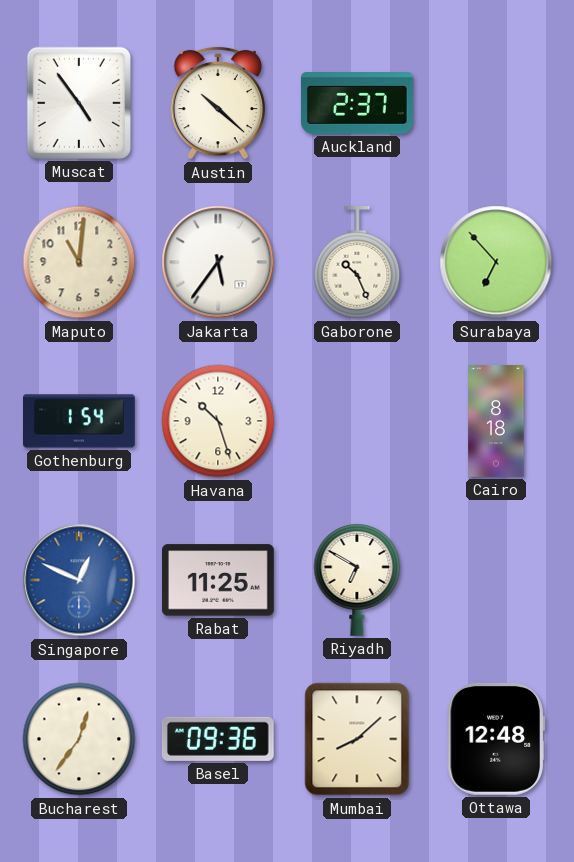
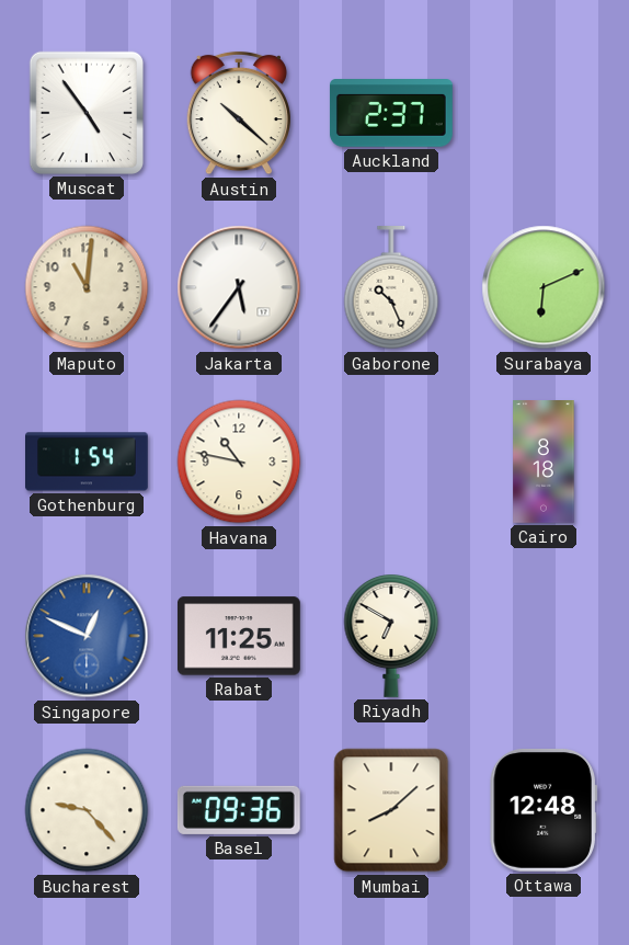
Surabaya: 6:53 -> 6:11 (544, 287)
Havana: 10:27 -> 10:47 (239, 462)
Bucharest: 12:36 -> 9:23 (87, 810)
